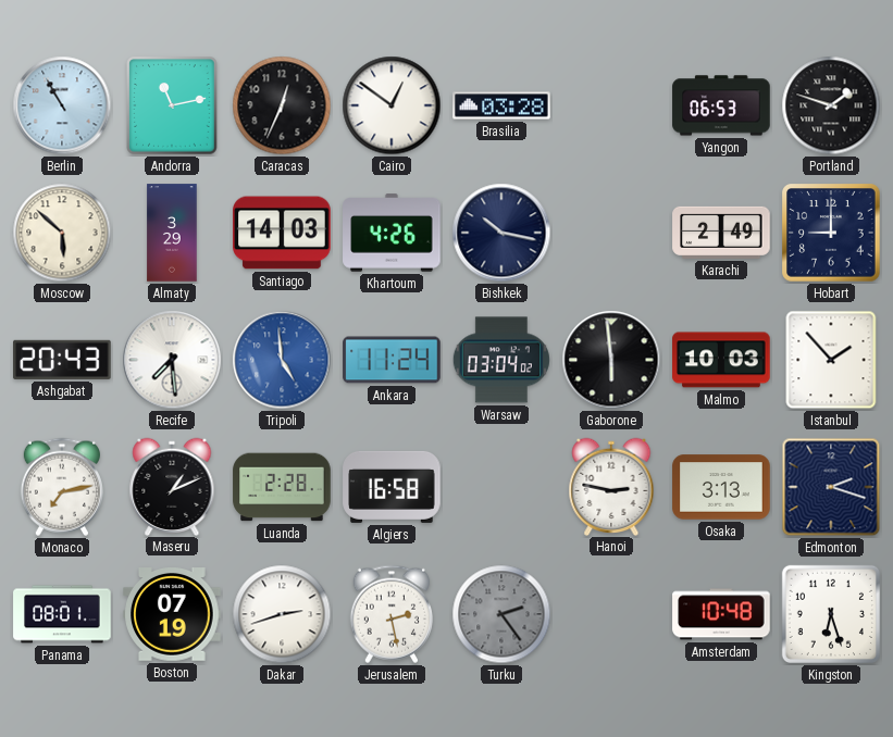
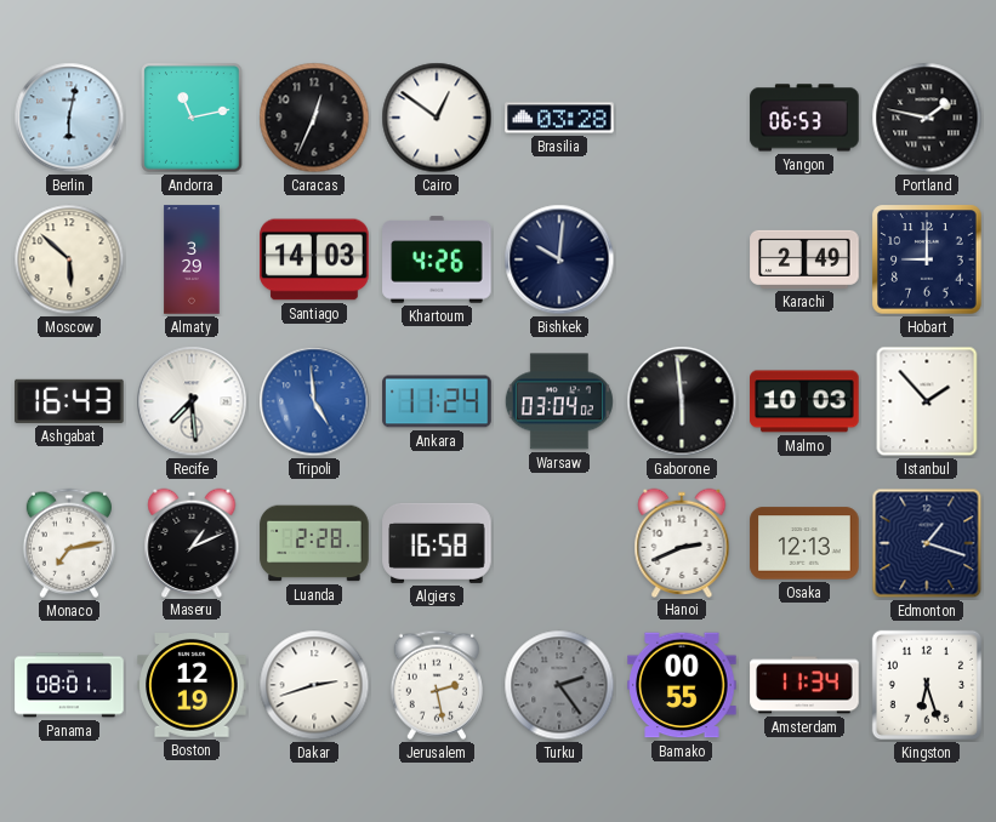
Berlin: 10:55 -> 6:02 (69, 118)
Portland: 1:48 -> 1:47 (927, 118)
Bishkek: 10:17 -> 10:01 (559, 259)
Ashgabat: 20:43 -> 16:43 (69, 401)
Hanoi: 2:47 -> 2:41 (682, 542)
Osaka: 3:13 -> 12:13 (804, 543)
Edmonton: 2:18 -> 1:18 (927, 543)
Boston: 07:19 -> 12:19 (192, 686)
Bamako: none -> 00:55 (682, 685)
Amsterdam: 10:48 -> 11:34 (804, 685)
